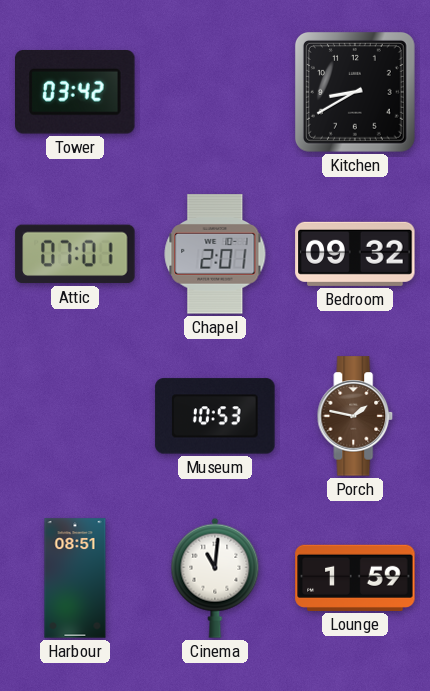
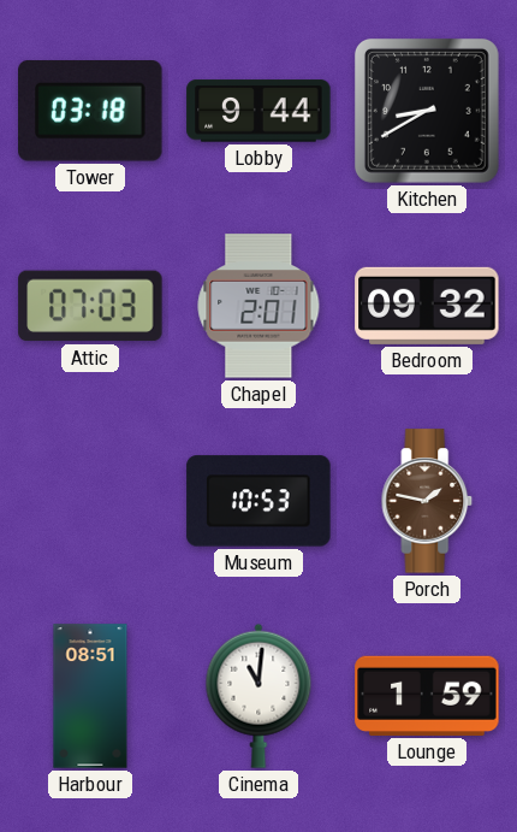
Tower: 03:42 -> 03:18 (90, 112)
Lobby: none -> 9:44 (258, 111)
Attic: 07:01 -> 07:03 (90, 306)
